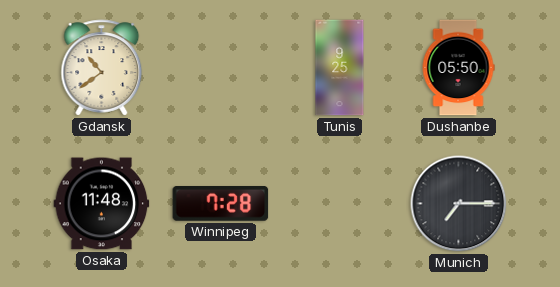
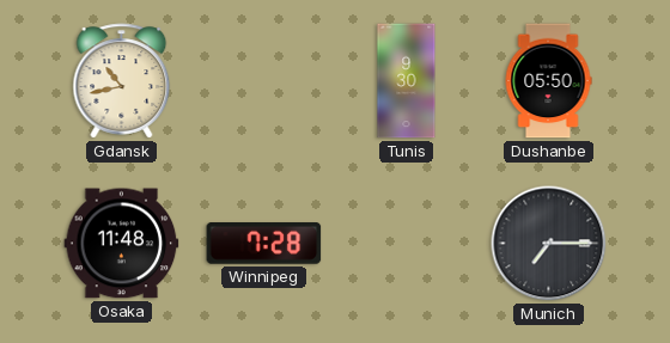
Gdansk: 10:39 -> 10:43 (122, 81)
Tunis: 9:25 -> 9:30 (407, 81)
